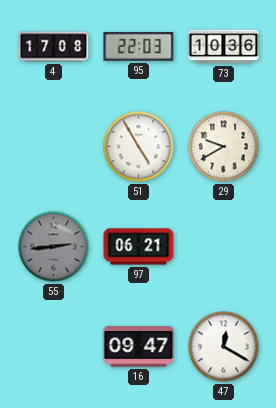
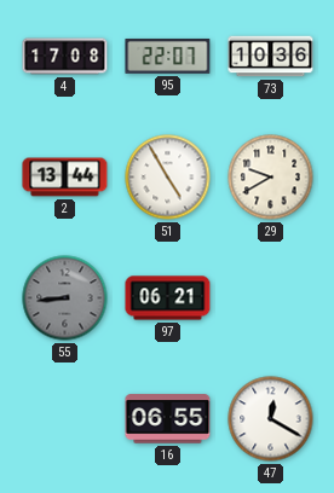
95: 22:03 -> 22:07 (168, 56)
2: none -> 13:44 (65, 178)
55: 2:44 -> 8:44 (65, 298)
16: 09:47 -> 06:55 (168, 419)
